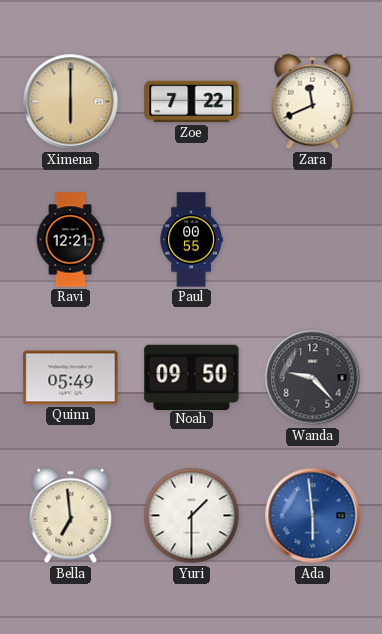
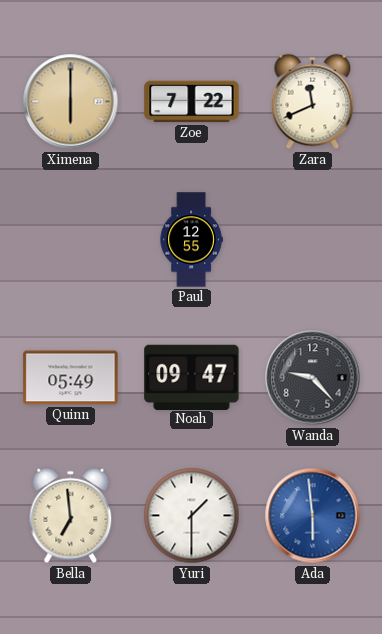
Ravi: 12:21 -> none (70, 240)
Paul: 00:55 -> 12:55 (191, 240)
Noah: 09:50 -> 09:47 (192, 377)
